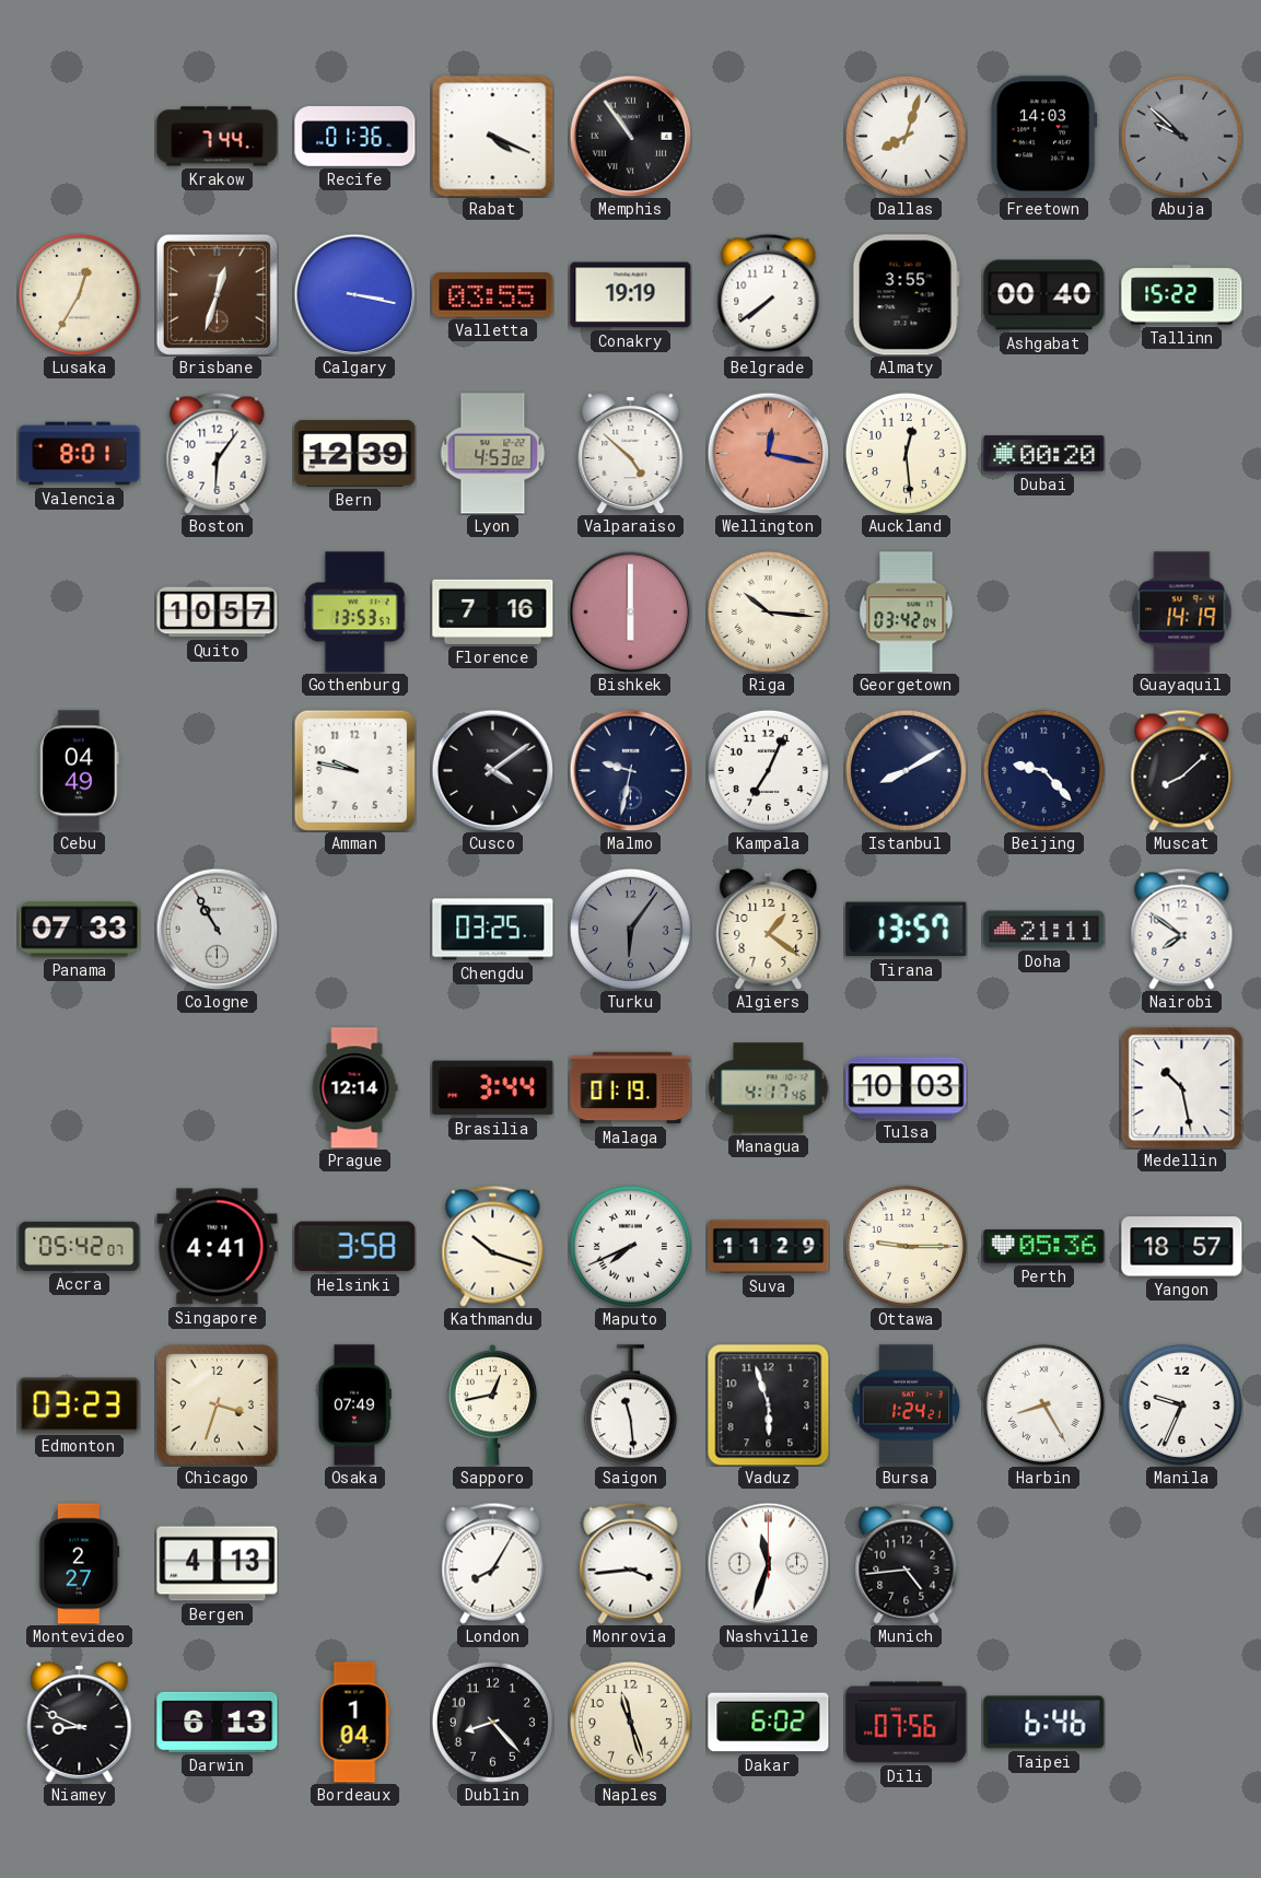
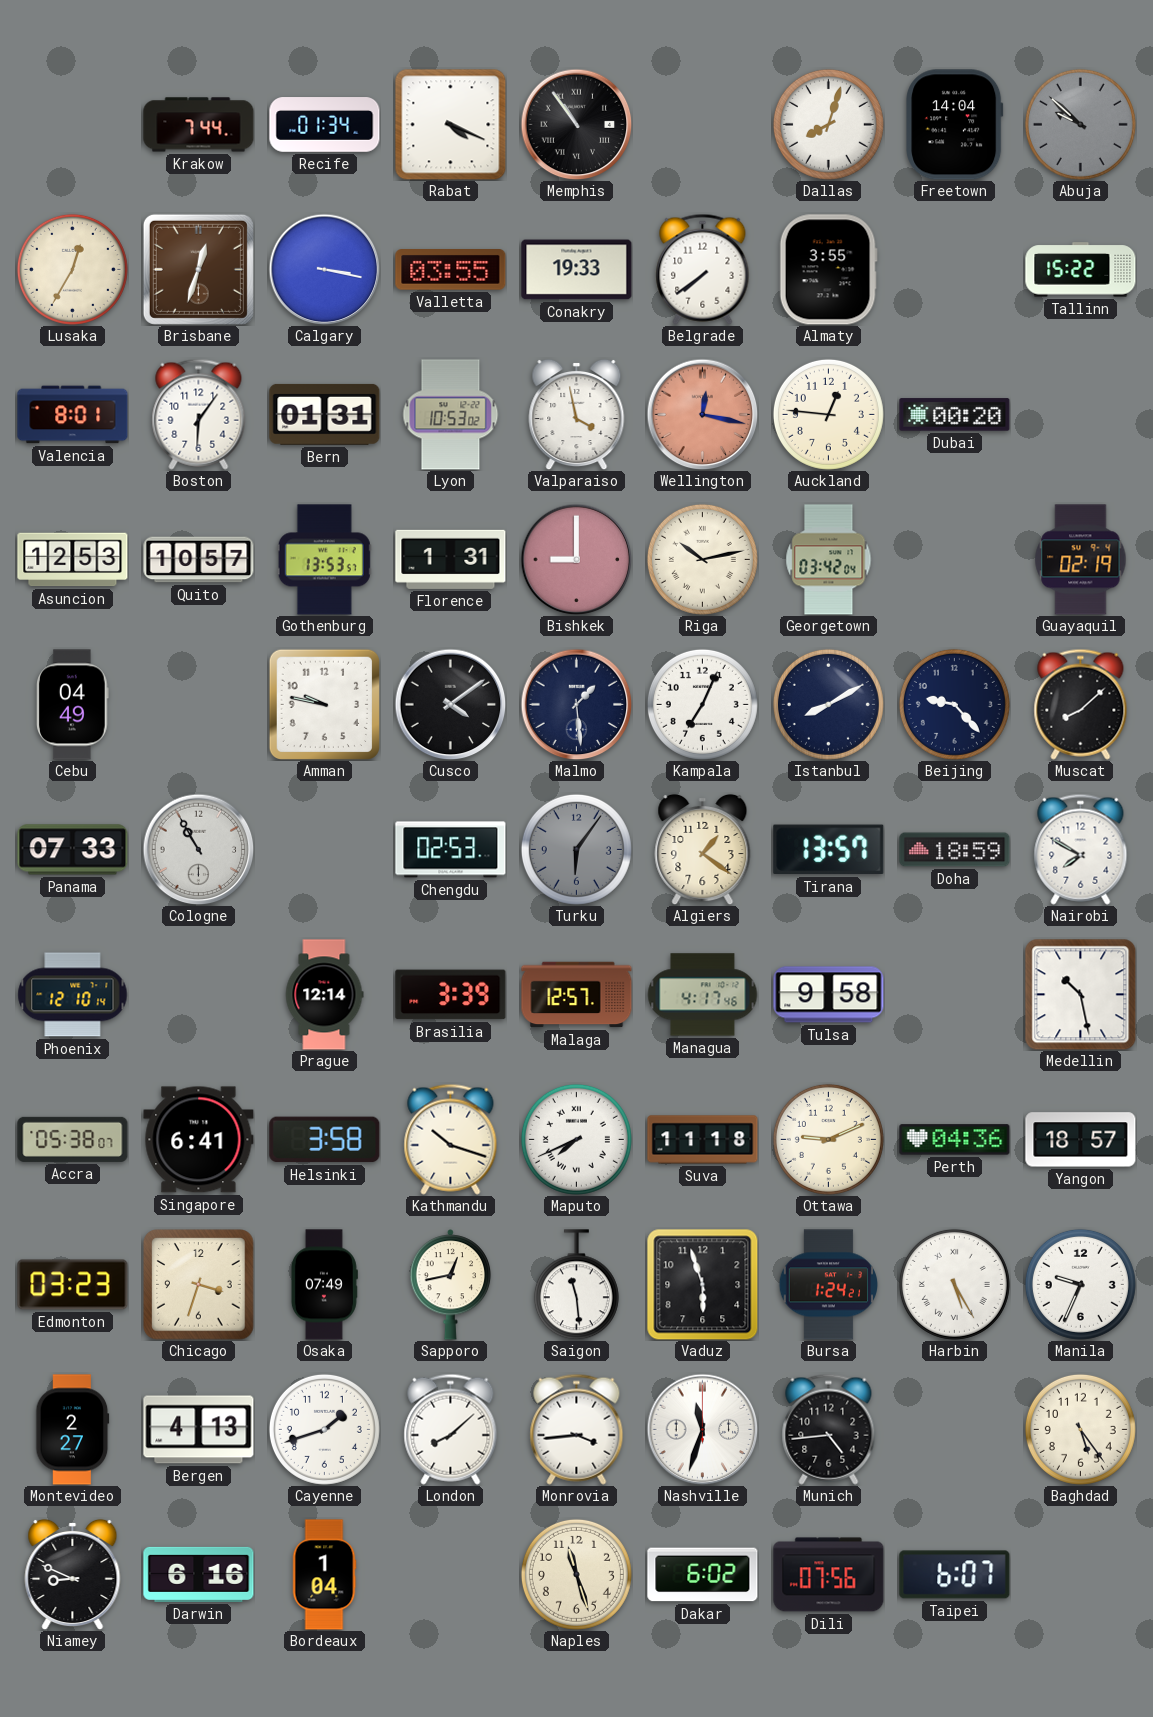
Recife: 01:36 -> 01:34 (325, 125)
Freetown: 14:03 -> 14:04 (955, 125)
Conakry: 19:19 -> 19:33 (577, 270)
Ashgabat: 00:40 -> none (1044, 295)
Bern: 12:39 -> 01:31 (325, 414)
Lyon: 4:53 -> 10:53 (451, 415)
Valparaiso: 4:52 -> 3:58 (577, 414)
Auckland: 12:29 -> 12:46 (828, 414)
Asuncion: none -> 12:53 (73, 560)
Florence: 7:16 -> 1:31 (451, 559)
Bishkek: 6:00 -> 9:00 (576, 559)
Riga: 10:16 -> 10:13 (702, 559)
Guayaquil: 14:19 -> 02:19 (1081, 560)
Malmo: 9:32 -> 1:29 (576, 704)
Chengdu: 03:25 -> 02:53 (451, 850)
Doha: 21:11 -> 18:59 (955, 850)
Nairobi: 7:51 -> 7:50 (1081, 849)
Phoenix: none -> 12:10 (73, 995)
Brasilia: 3:44 -> 3:39 (451, 995)
Malaga: 01:19 -> 12:57 (577, 995)
Tulsa: 10:03 -> 9:58 (829, 995)
Accra: 05:42 -> 05:38 (73, 1139)
Singapore: 4:41 -> 6:41 (199, 1140)
Suva: 11:29 -> 11:18 (703, 1140)
Ottawa: 9:15 -> 9:11 (828, 1139)
Perth: 05:36 -> 04:36 (955, 1140)
Harbin: 8:25 -> 5:25 (954, 1284)
Cayenne: none -> 1:42 (324, 1429)
London: 8:05 -> 8:08 (451, 1429)
Baghdad: none -> 5:24 (1080, 1429)
Darwin: 6:13 -> 6:16 (199, 1574)
Dublin: 8:23 -> none (492, 1722)
Taipei: 6:46 -> 6:07 (955, 1575)
